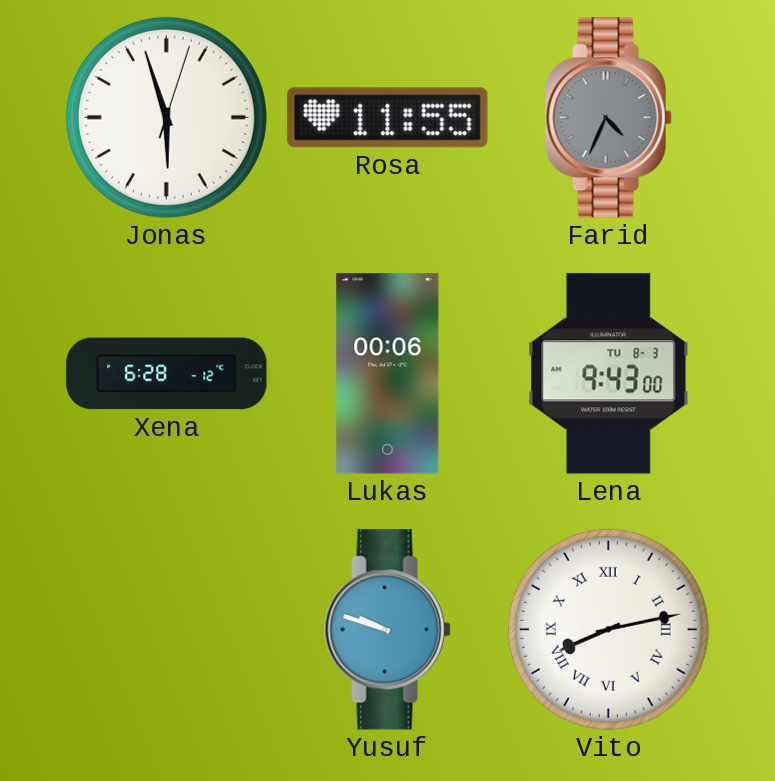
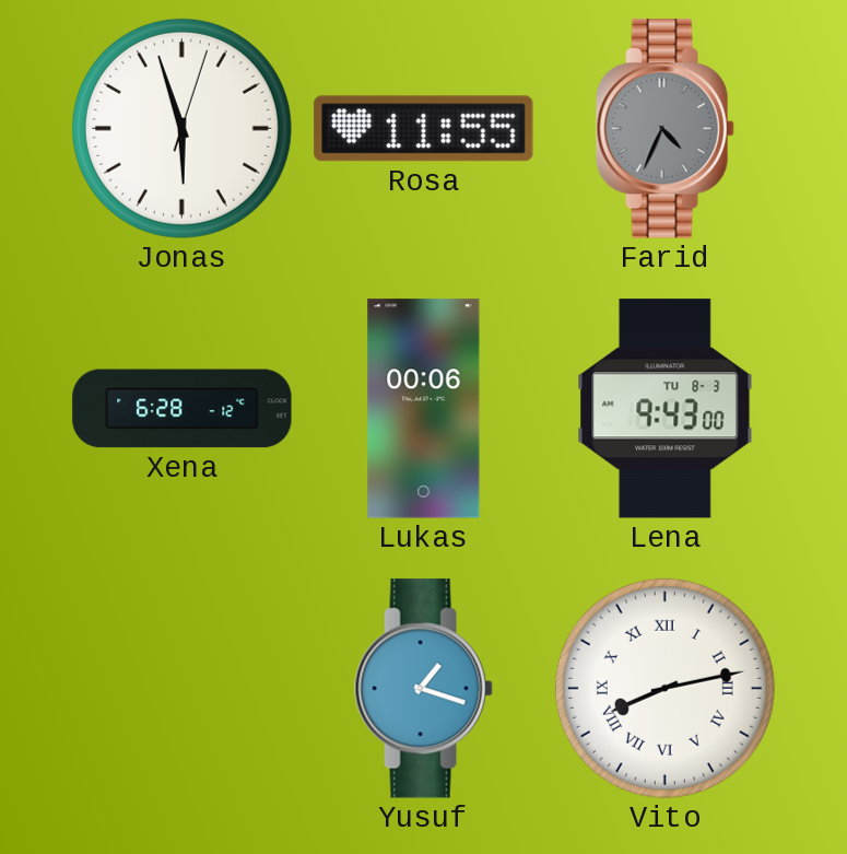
Yusuf: 9:48 -> 1:18 (423, 689)
